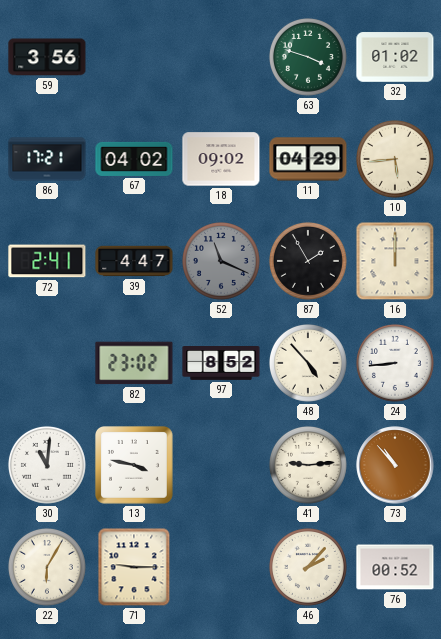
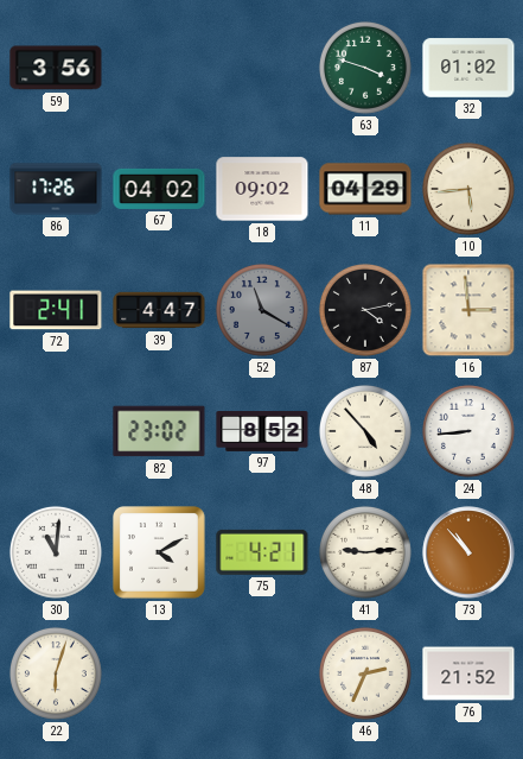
86: 17:21 -> 17:26 (56, 189)
52: 11:19 -> 11:20 (262, 310)
87: 1:55 -> 4:13 (365, 310)
16: 12:00 -> 2:59 (468, 310)
13: 3:47 -> 4:10 (160, 554)
75: none -> 4:21 (262, 552)
22: 6:05 -> 6:03 (56, 673)
71: 9:15 -> none (134, 567)
46: 2:07 -> 2:34 (365, 673)
76: 00:52 -> 21:52 (468, 673)
